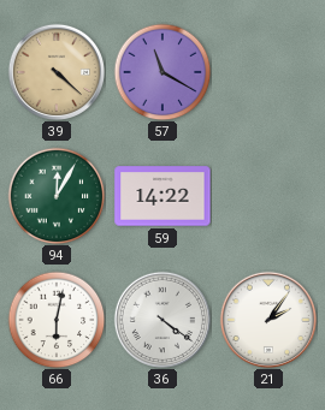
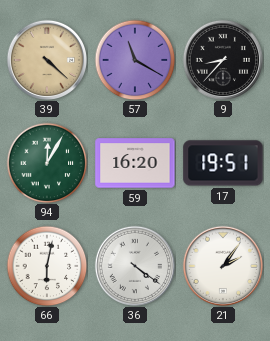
9: none -> 8:37 (222, 59)
59: 14:22 -> 16:20 (135, 163)
17: none -> 19:51 (223, 163)
